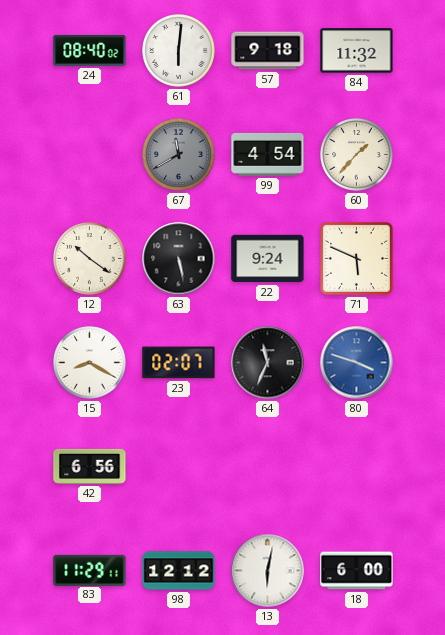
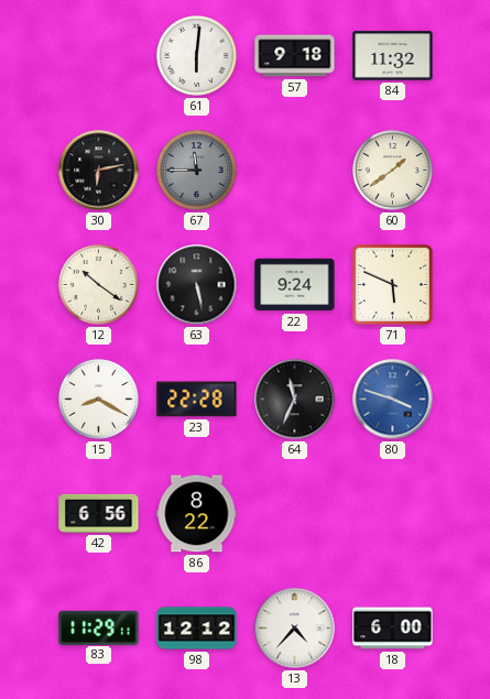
24: 08:40 -> none (90, 51)
30: none -> 6:13 (99, 171)
67: 11:40 -> 11:45 (197, 171)
99: 4:54 -> none (268, 154)
60: 1:37 -> 1:39 (393, 171)
23: 02:07 -> 22:28 (197, 400)
86: none -> 8:22 (197, 514)
13: 6:02 -> 4:37 (295, 629)
